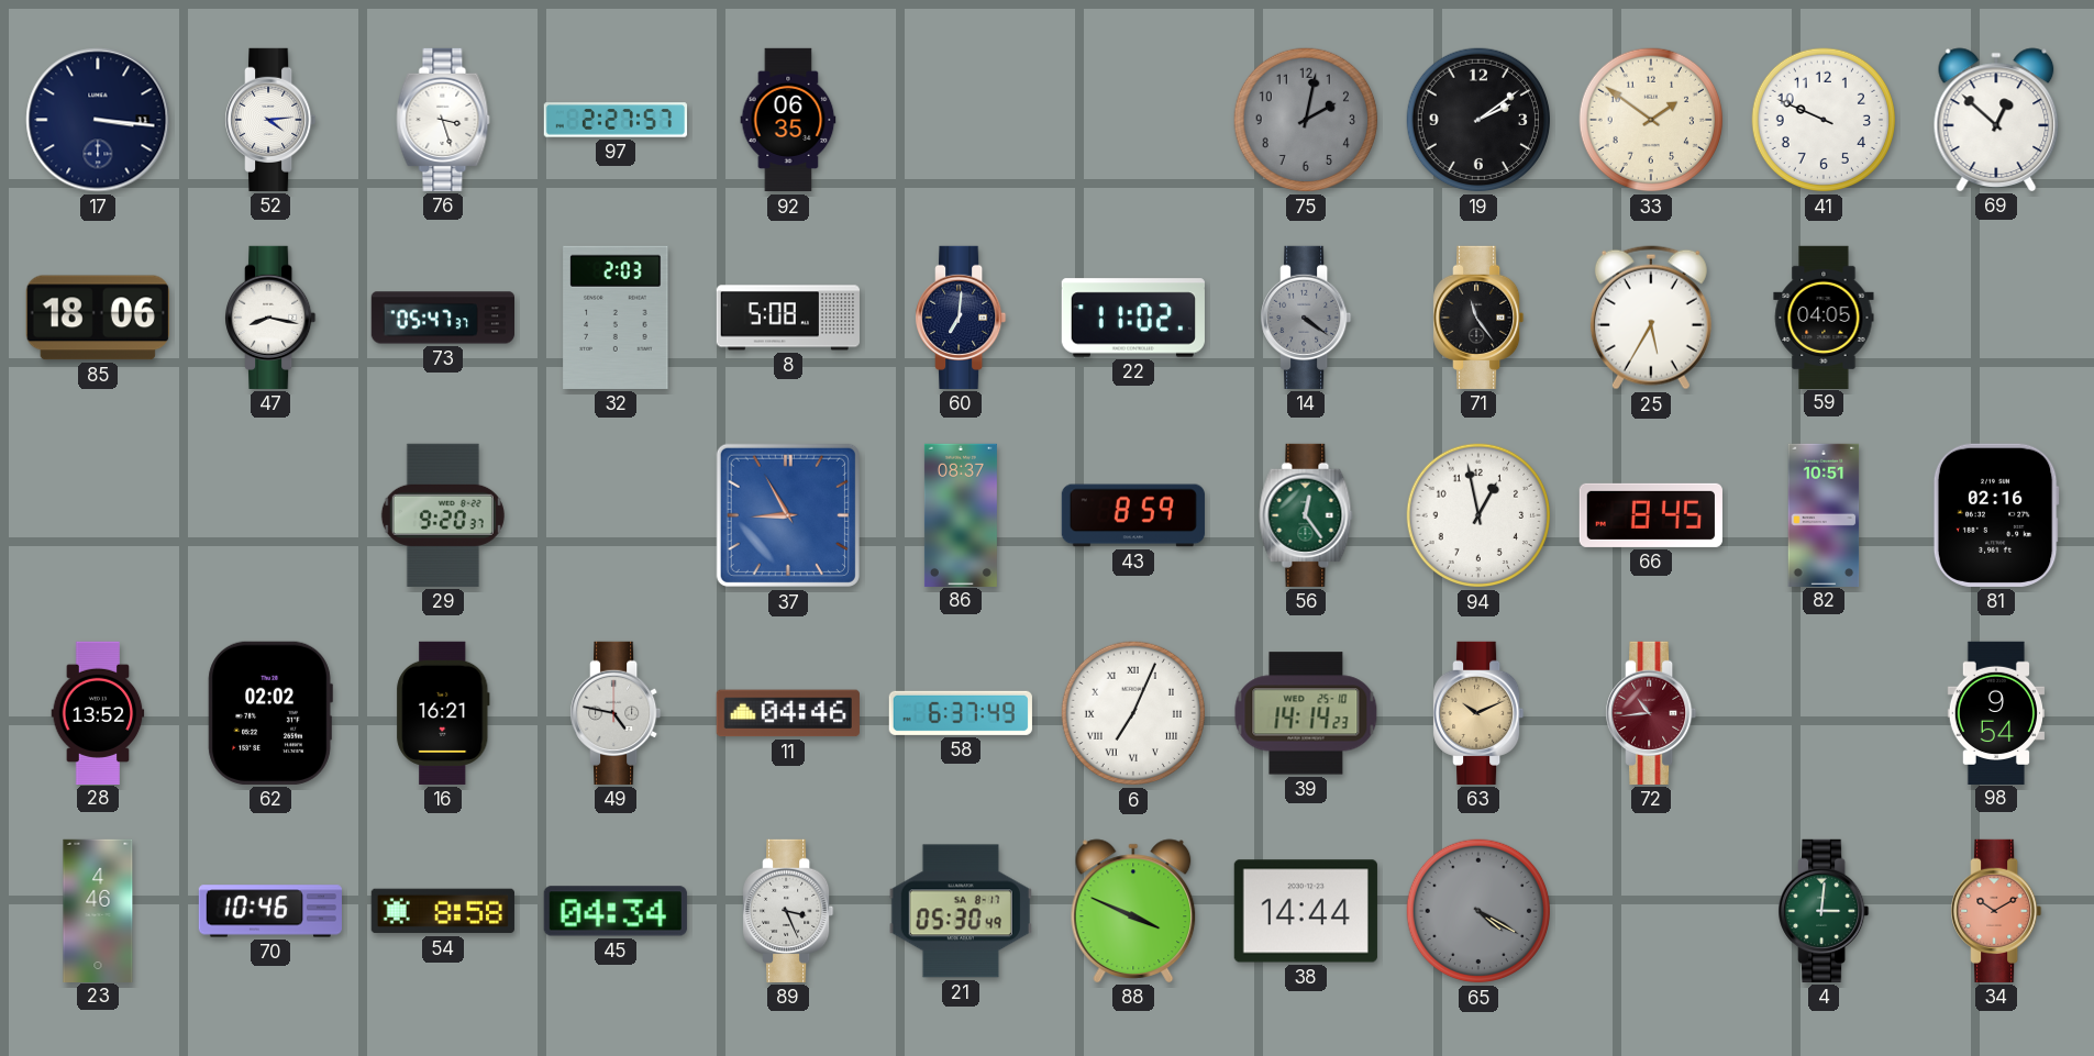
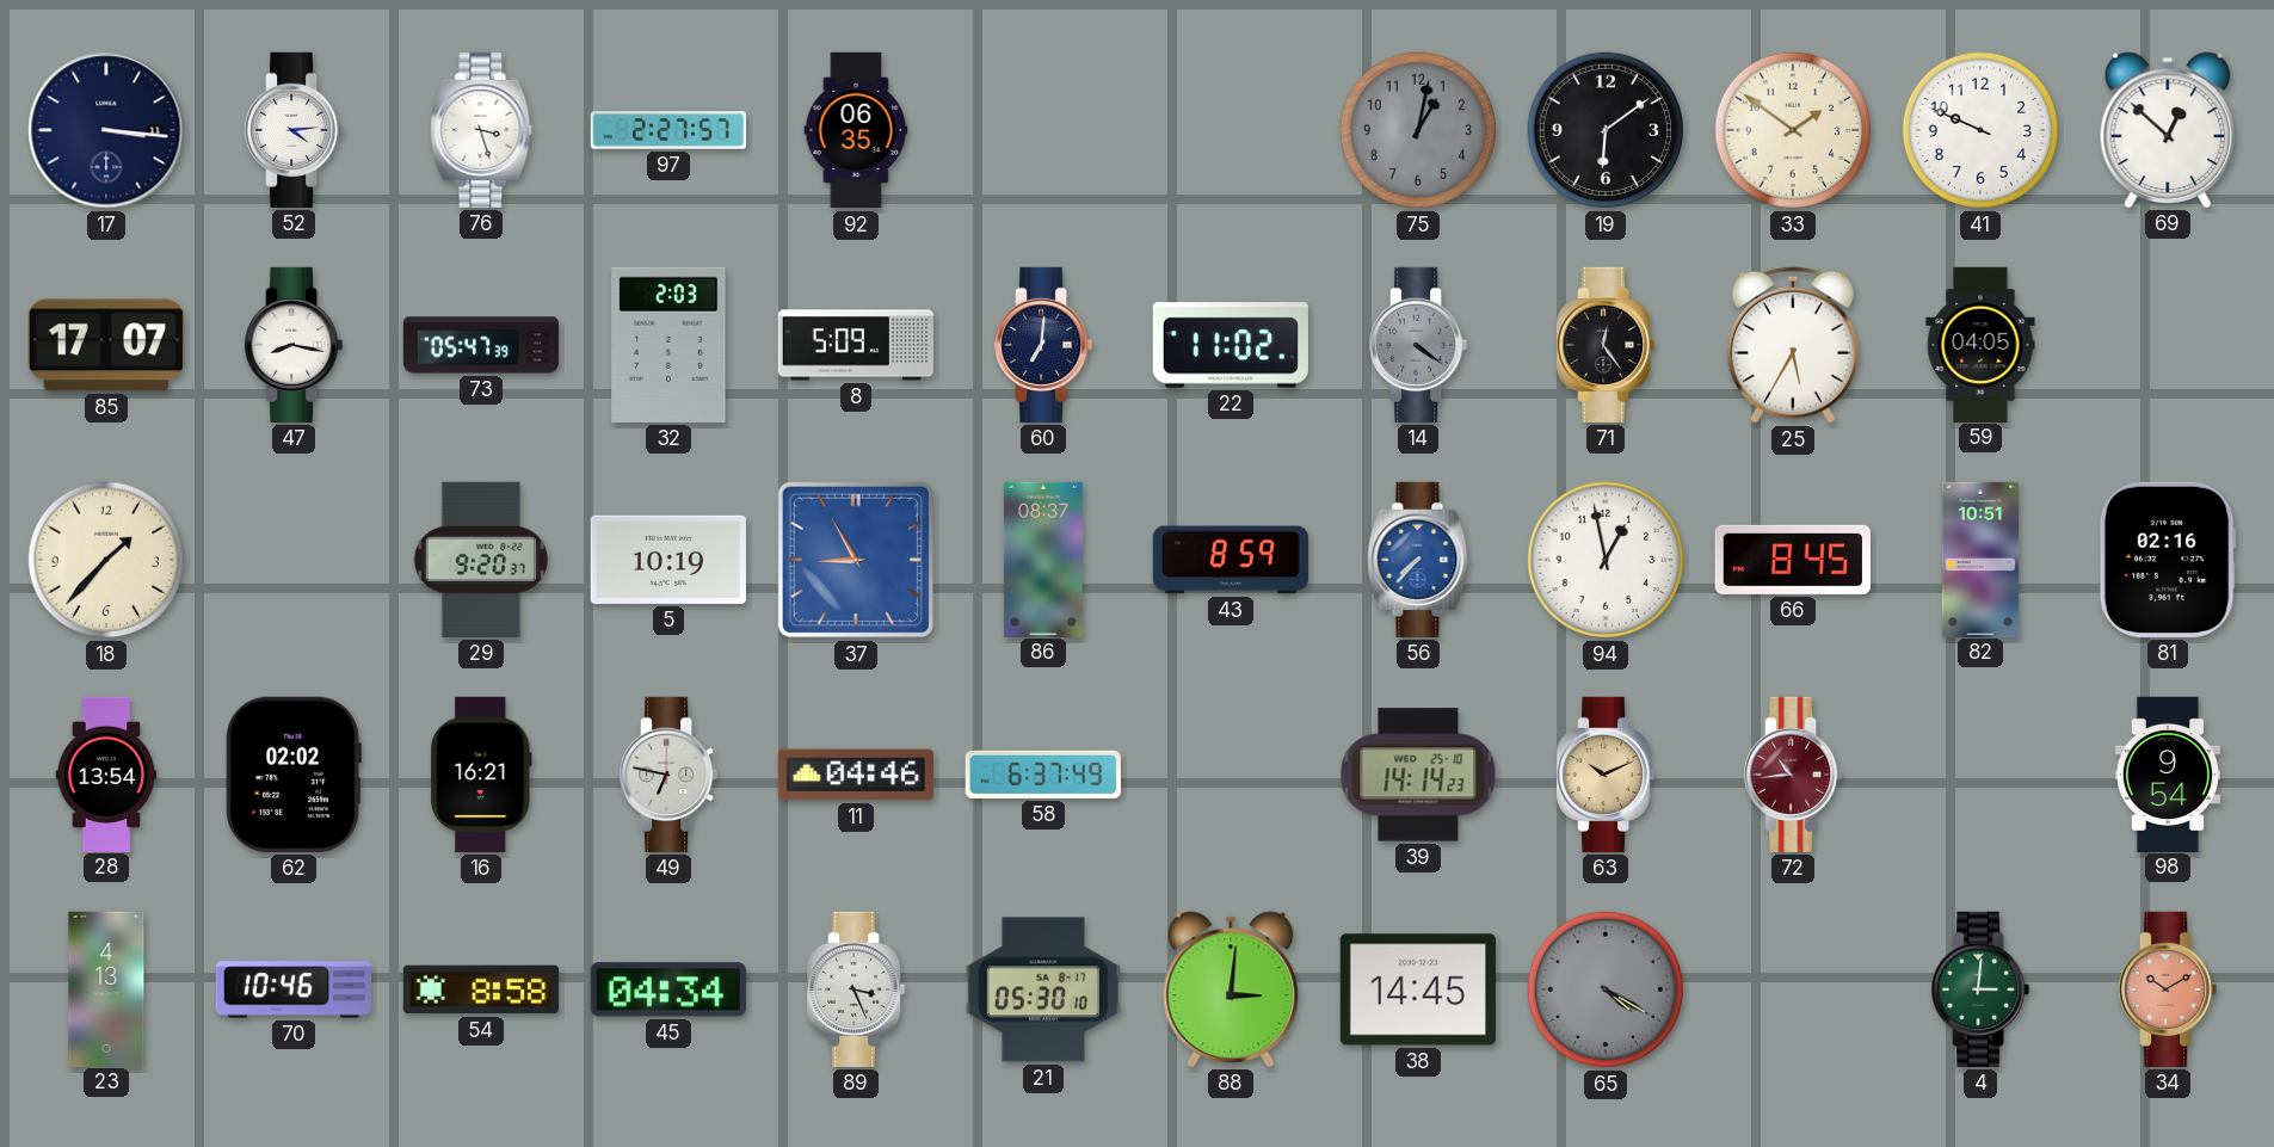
75: 2:02 -> 1:02 (1418, 130)
19: 2:09 -> 6:09 (1606, 130)
85: 18:06 -> 17:07 (106, 345)
73: 05:47:37 -> 05:47:39 (480, 345)
8: 5:08 -> 5:09 (856, 345)
71: 11:24 -> 12:24 (1606, 345)
18: none -> 1:37 (106, 560)
5: none -> 10:19 (668, 560)
56: 12:24 -> 7:37 (1418, 560)
56 dial: green -> blue (1418, 560)
28: 13:52 -> 13:54 (106, 773)
49: 4:47 -> 6:47 (668, 775)
6: 7:04 -> none (1133, 713)
23: 4:46 -> 4:13 (106, 988)
21: 05:30:49 -> 05:30:10 (1043, 989)
88: 3:49 -> 3:01 (1231, 989)
38: 14:44 -> 14:45 (1418, 989)
